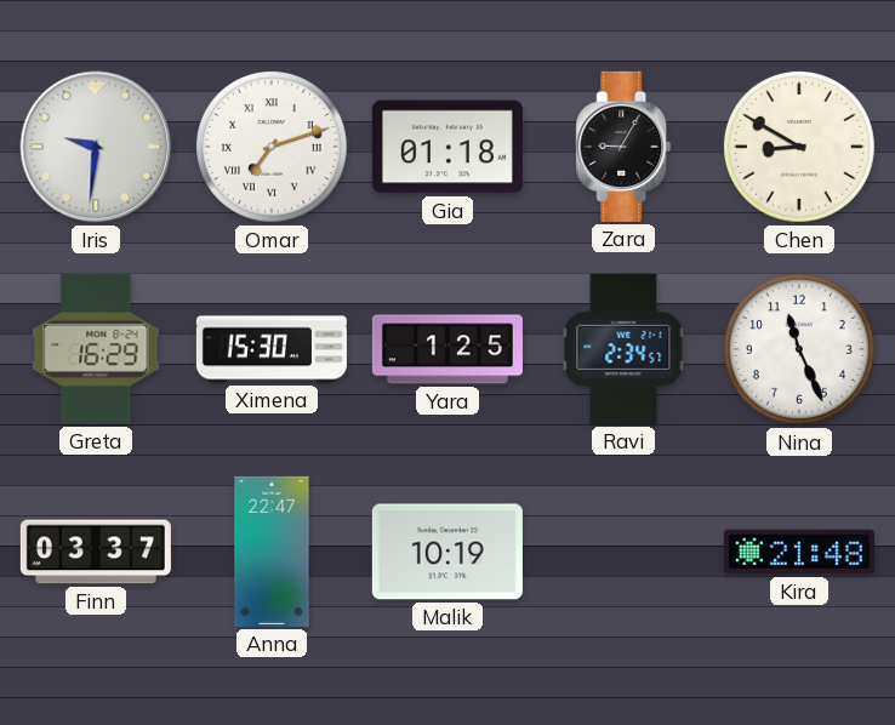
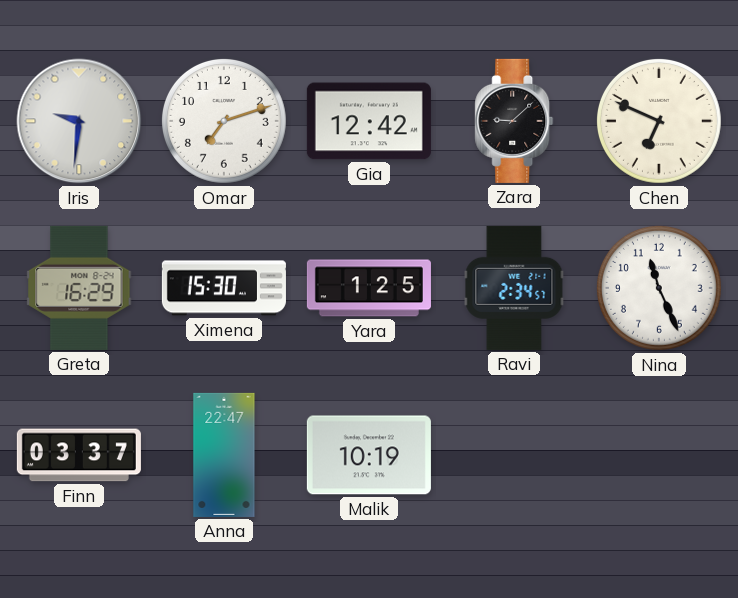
Omar numerals: Roman -> Arabic (224, 121)
Gia: 01:18 -> 12:42 (369, 121)
Zara: 9:05 -> 9:08 (514, 121)
Chen: 8:50 -> 6:49 (659, 121)
Kira: 21:48 -> none (799, 552)
